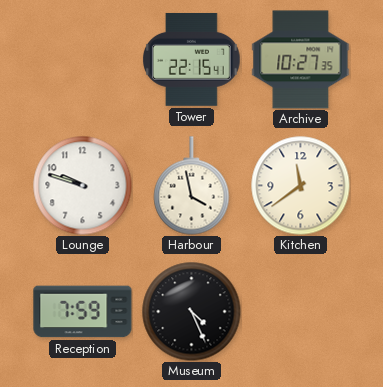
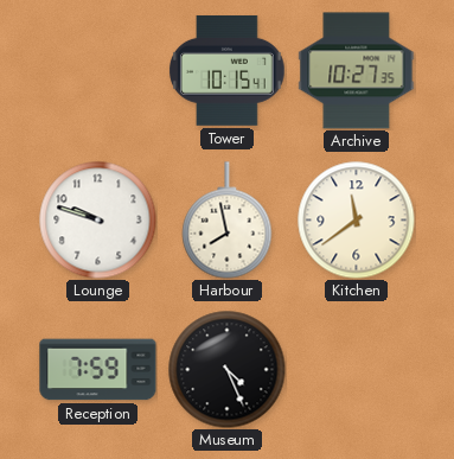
Tower: 22:15 -> 10:15 (226, 70)
Harbour: 3:58 -> 7:58 (228, 221)
